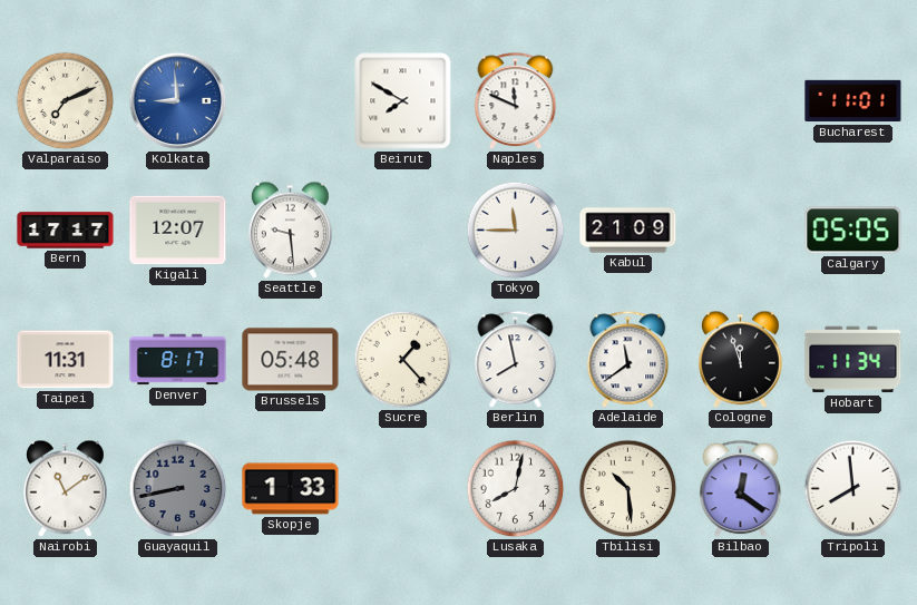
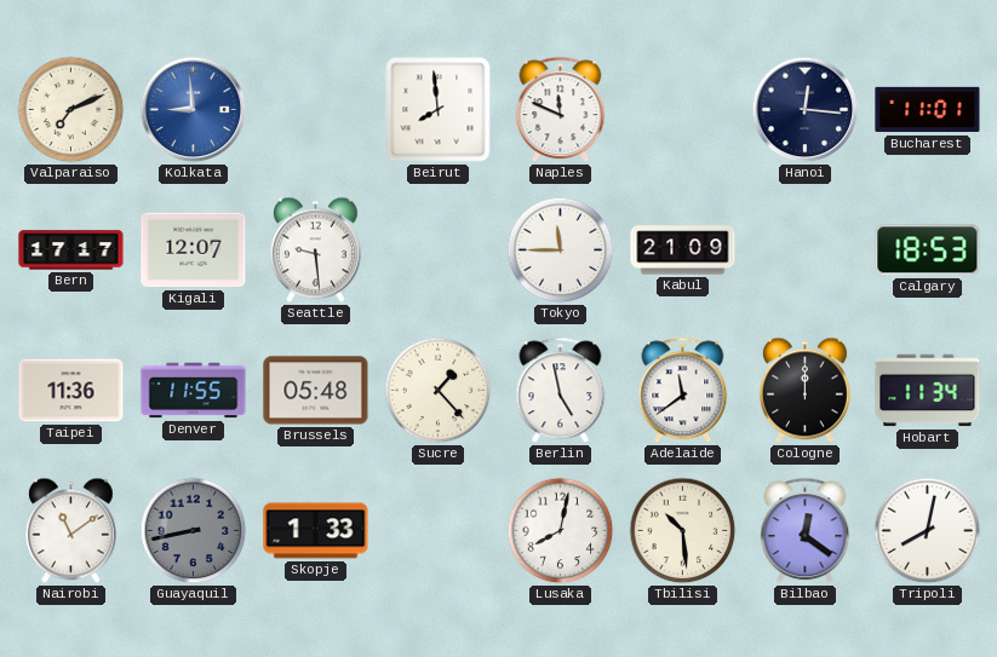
Beirut: 7:50 -> 7:59 (439, 110)
Hanoi: none -> 12:16 (806, 110)
Calgary: 05:05 -> 18:53 (928, 250)
Taipei: 11:31 -> 11:36 (71, 391)
Denver: 8:17 -> 11:55 (194, 391)
Berlin: 7:58 -> 4:58 (561, 391)
Cologne: 11:57 -> 12:00 (804, 391)
Tripoli: 7:59 -> 8:02 (928, 531)
